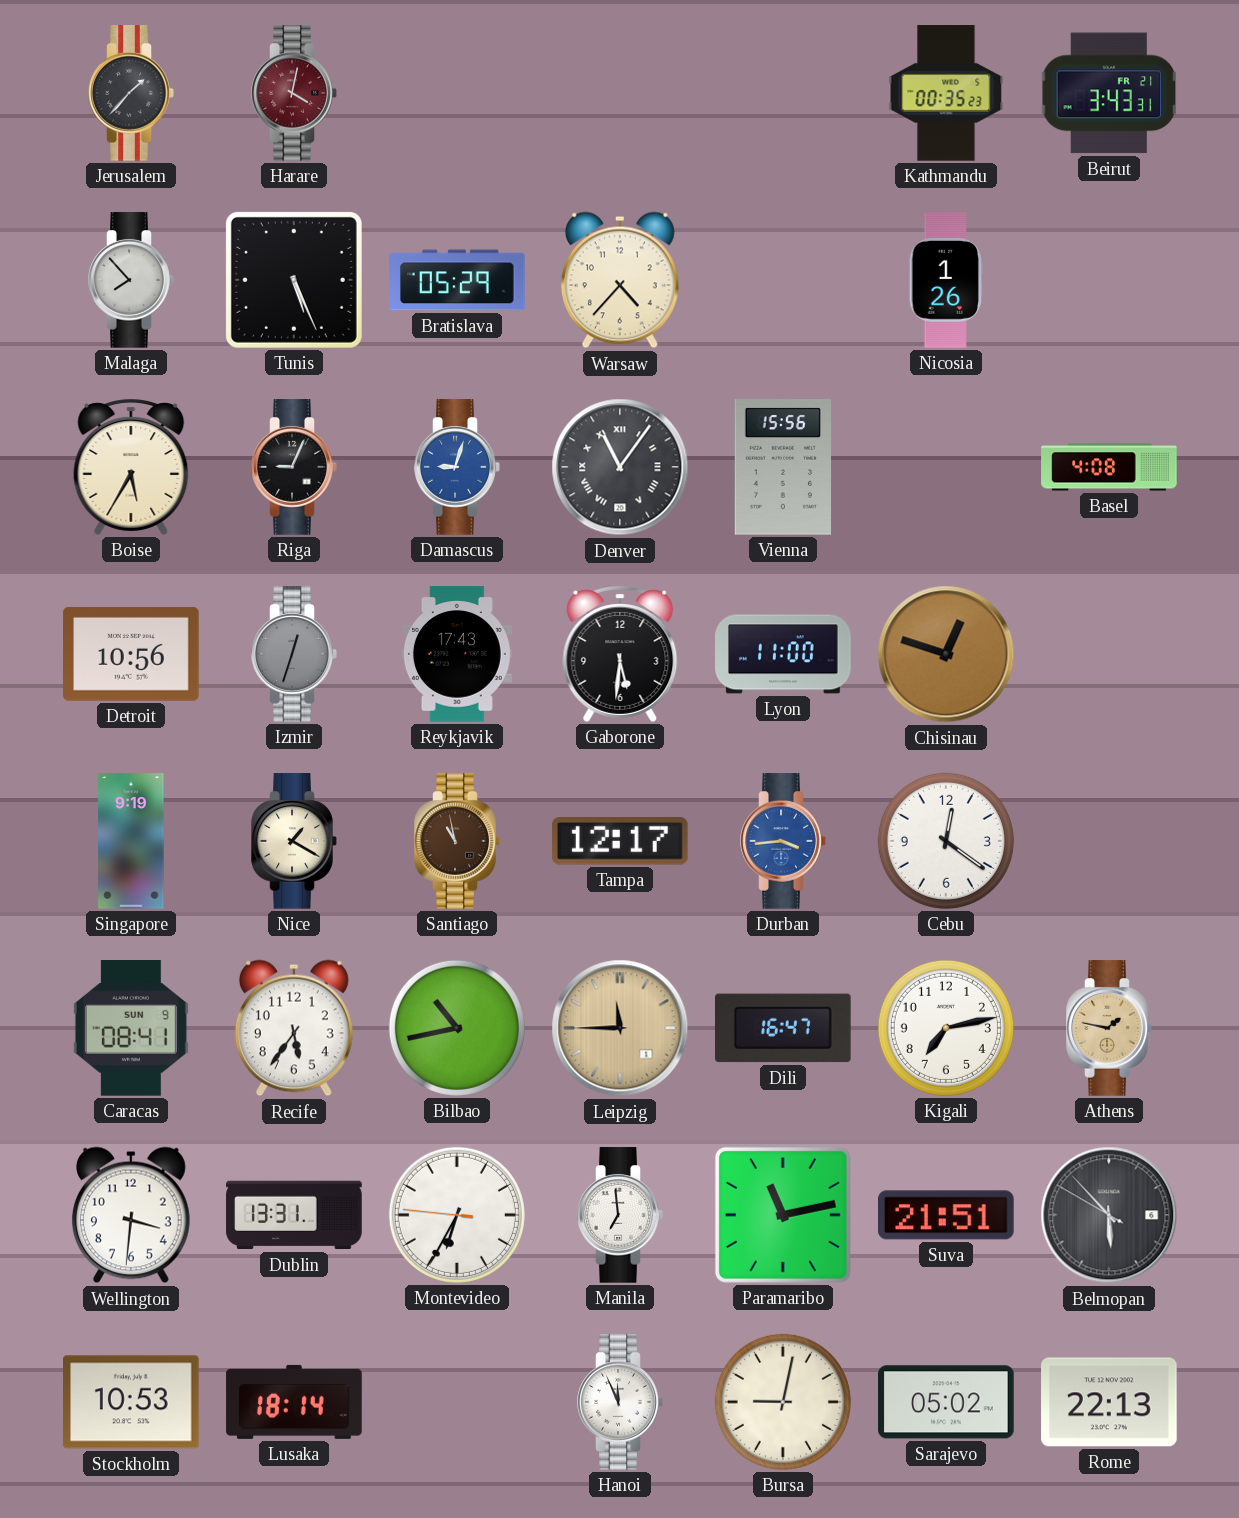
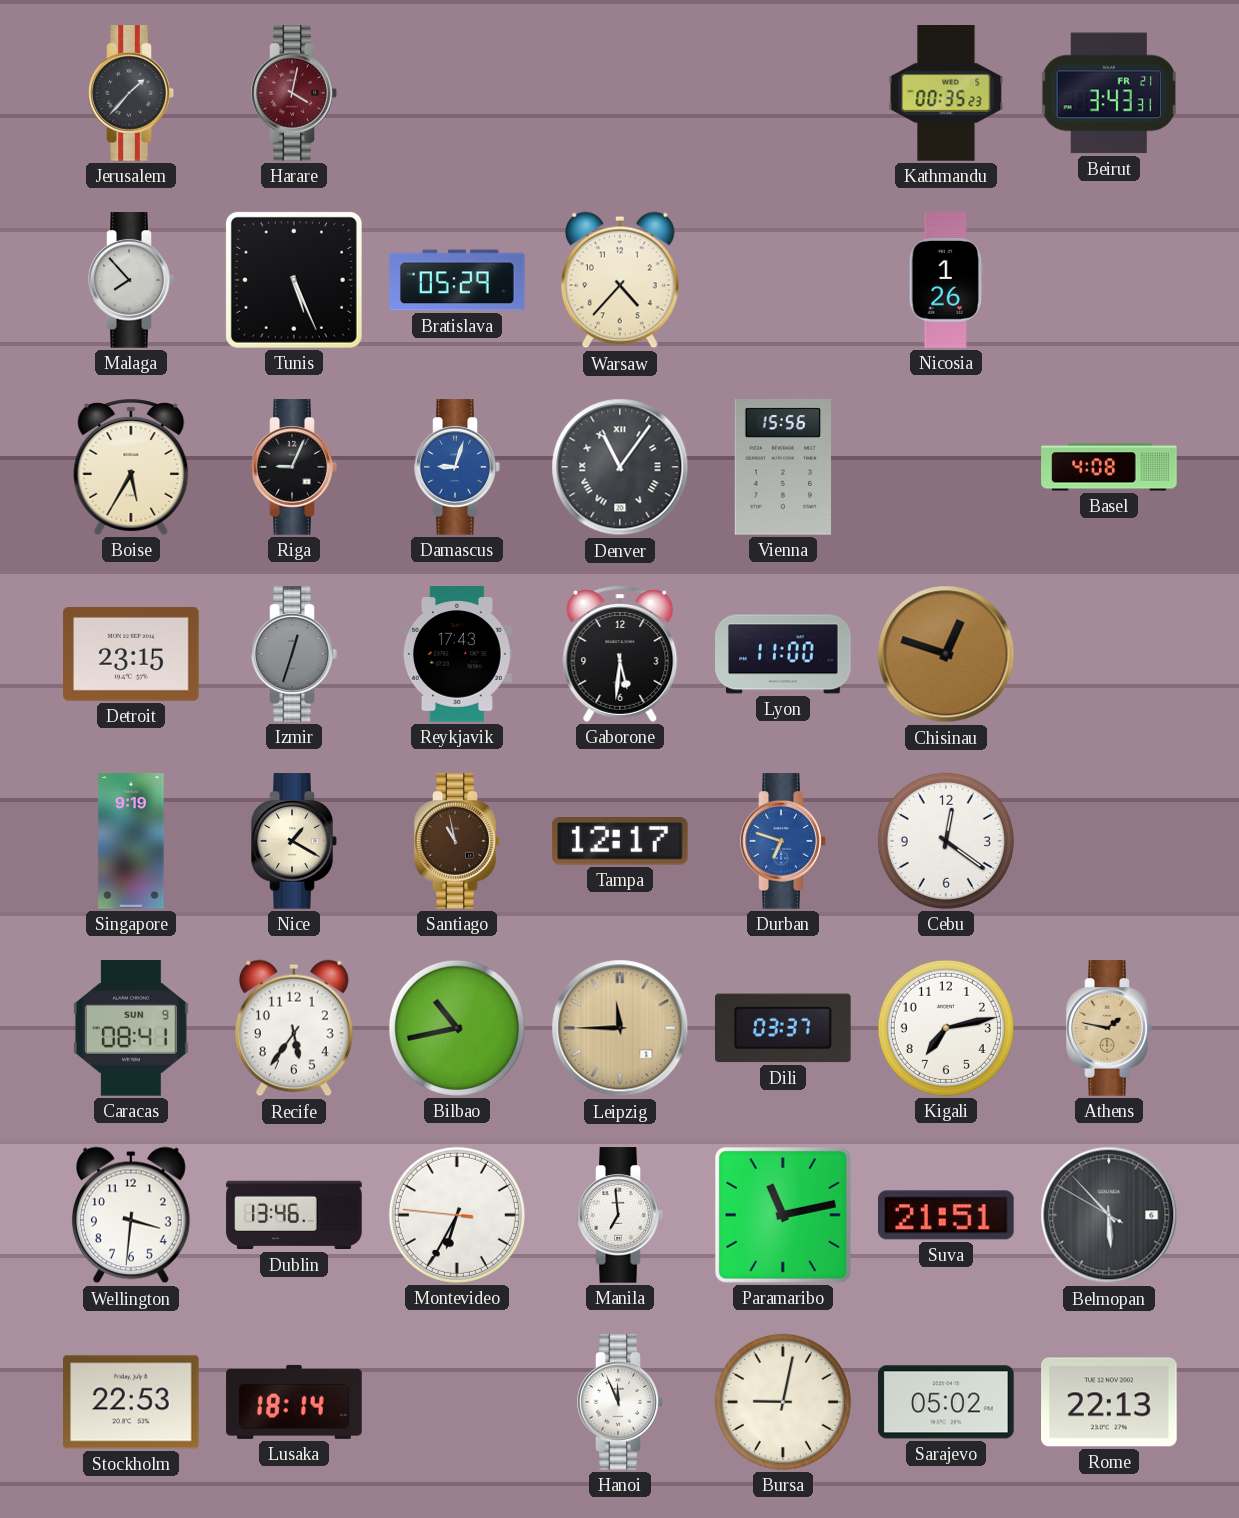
Detroit: 10:56 -> 23:15 (131, 654)
Durban: 3:44 -> 6:48 (783, 841)
Dili: 16:47 -> 03:37 (784, 1028)
Dublin: 13:31 -> 13:46 (294, 1215)
Stockholm: 10:53 -> 22:53 (132, 1402)
